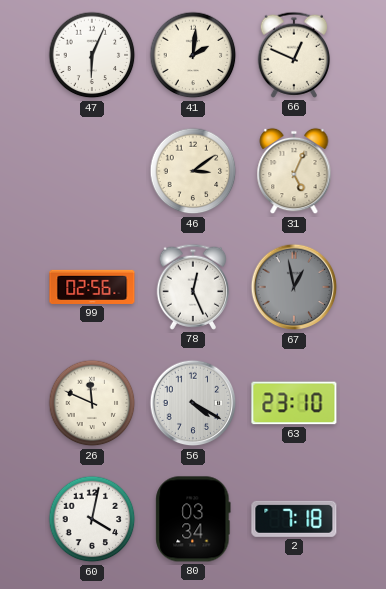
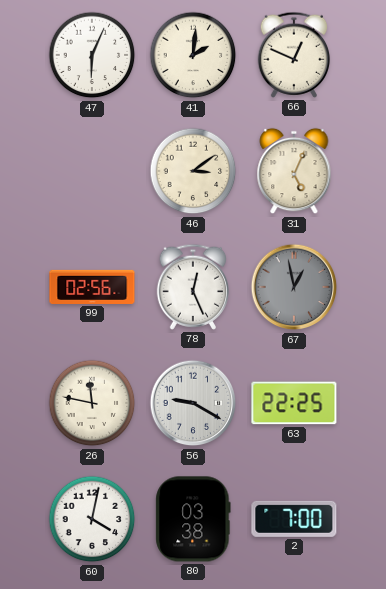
26: 11:49 -> 11:47 (92, 403)
56: 4:20 -> 9:20 (193, 403)
63: 23:10 -> 22:25 (294, 403)
80: 03:34 -> 03:38 (193, 519)
2: 7:18 -> 7:00 (294, 519)
